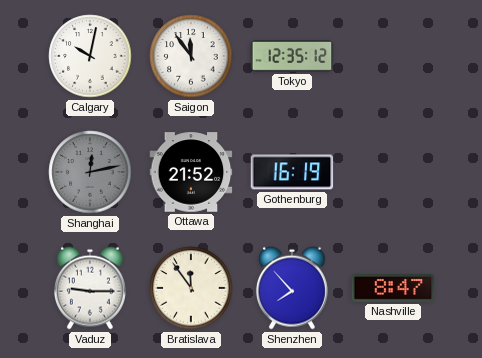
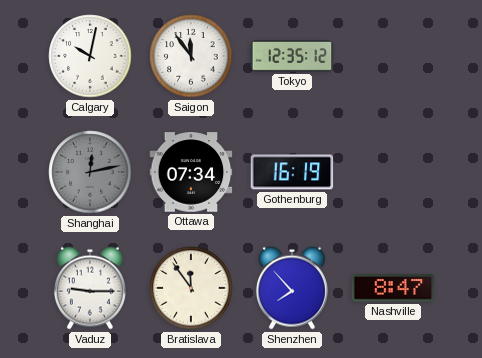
Ottawa: 21:52 -> 07:34 (191, 172)
